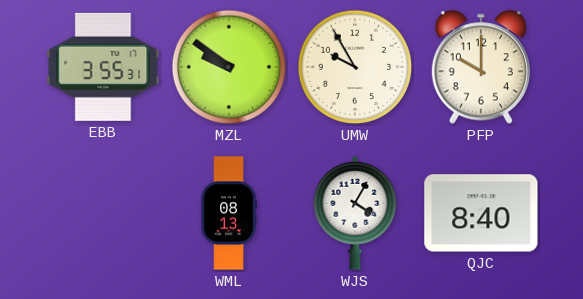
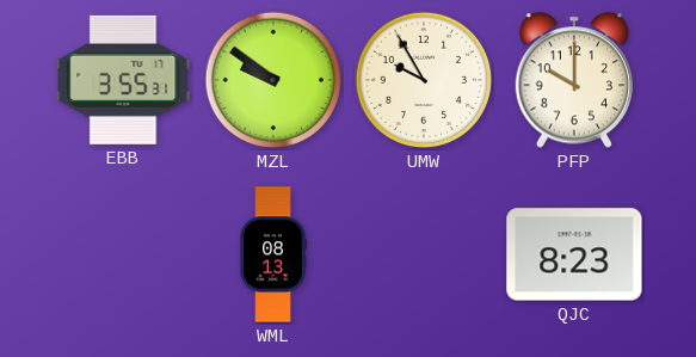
WJS: 4:05 -> none (355, 213)
QJC: 8:40 -> 8:23 (574, 254)
